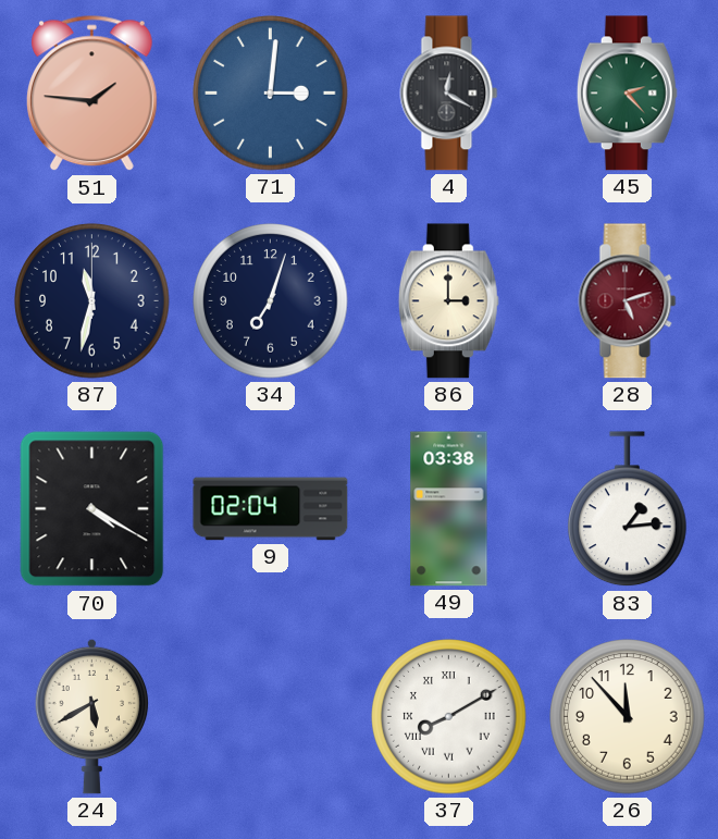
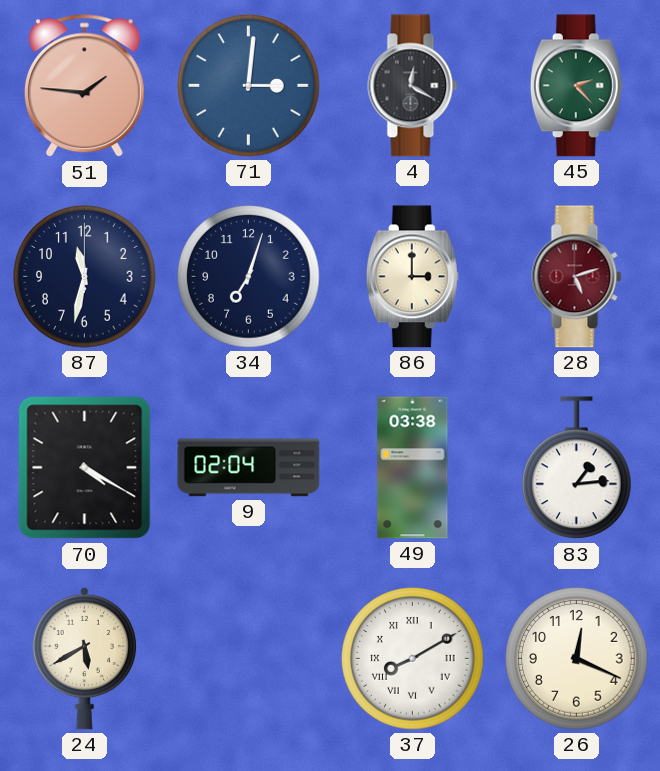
26: 11:53 -> 12:19 (577, 659)
